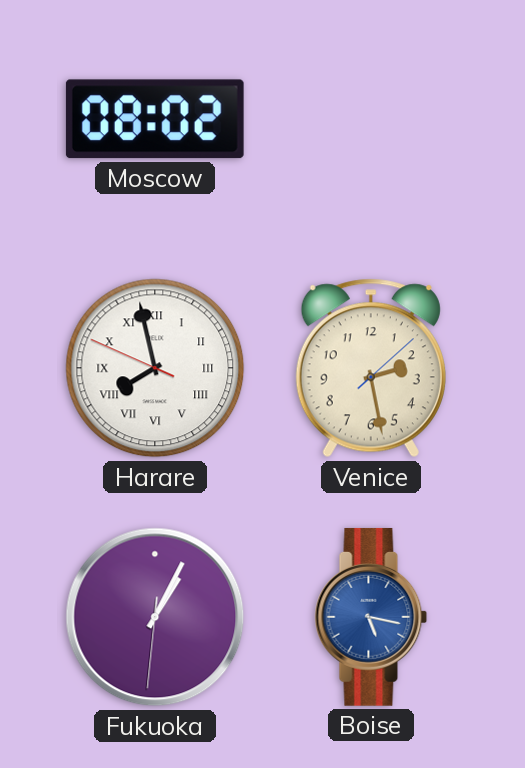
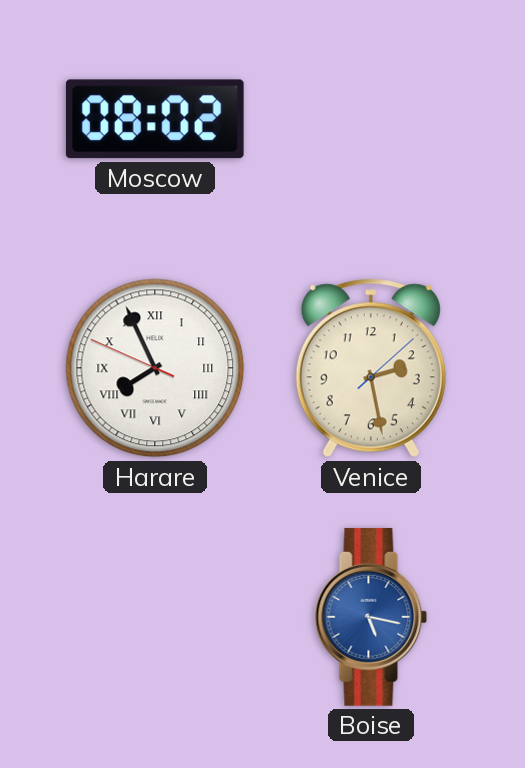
Harare: 7:57 -> 7:55 (155, 368)
Fukuoka: 1:04 -> none (155, 617)
